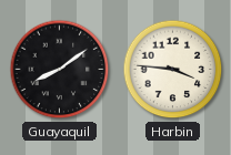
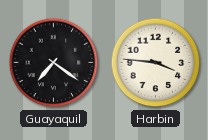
Guayaquil: 8:09 -> 7:21 (54, 63)
